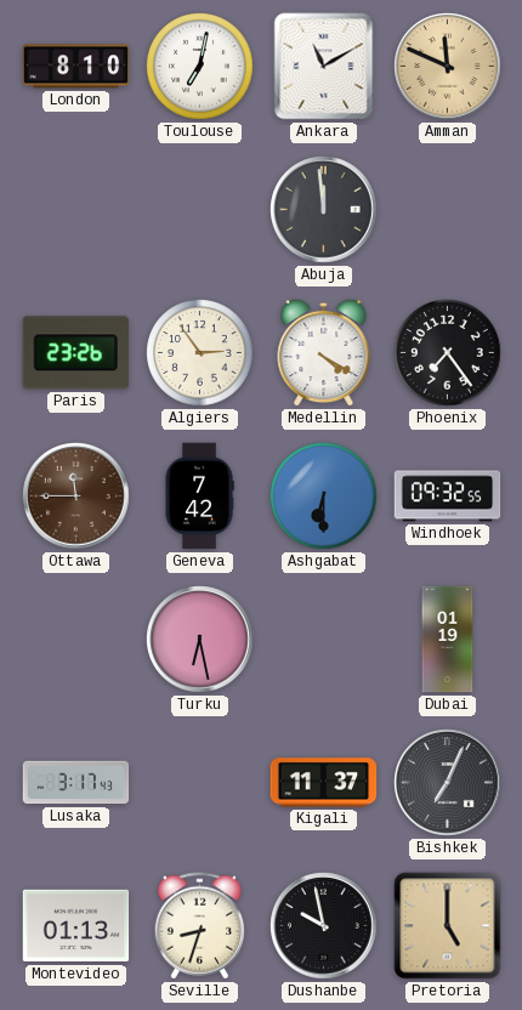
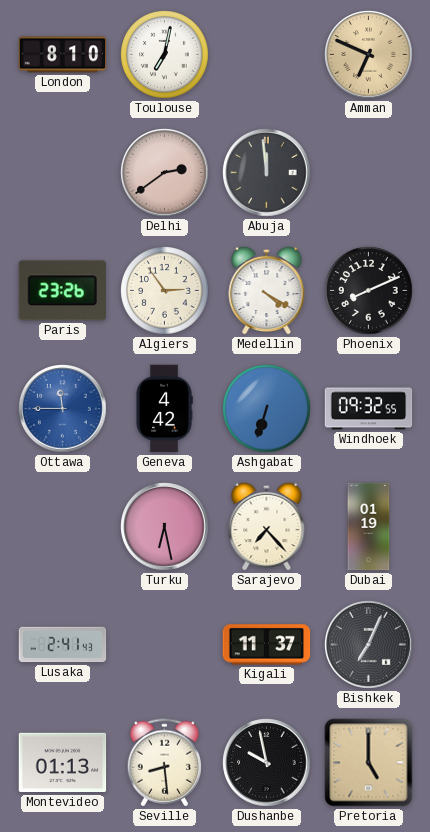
Ankara: 11:10 -> none (324, 67)
Amman: 11:49 -> 6:49 (369, 55)
Delhi: none -> 2:39 (165, 173)
Phoenix: 7:24 -> 8:11 (369, 291)
Ottawa dial: brown -> blue (63, 409)
Geneva: 7:42 -> 4:42 (164, 409)
Ashgabat: 6:30 -> 6:33 (267, 409)
Sarajevo: none -> 7:23 (267, 526)
Lusaka: 3:17 -> 2:41 (63, 645)
Seville: 8:33 -> 8:29 (164, 763)
